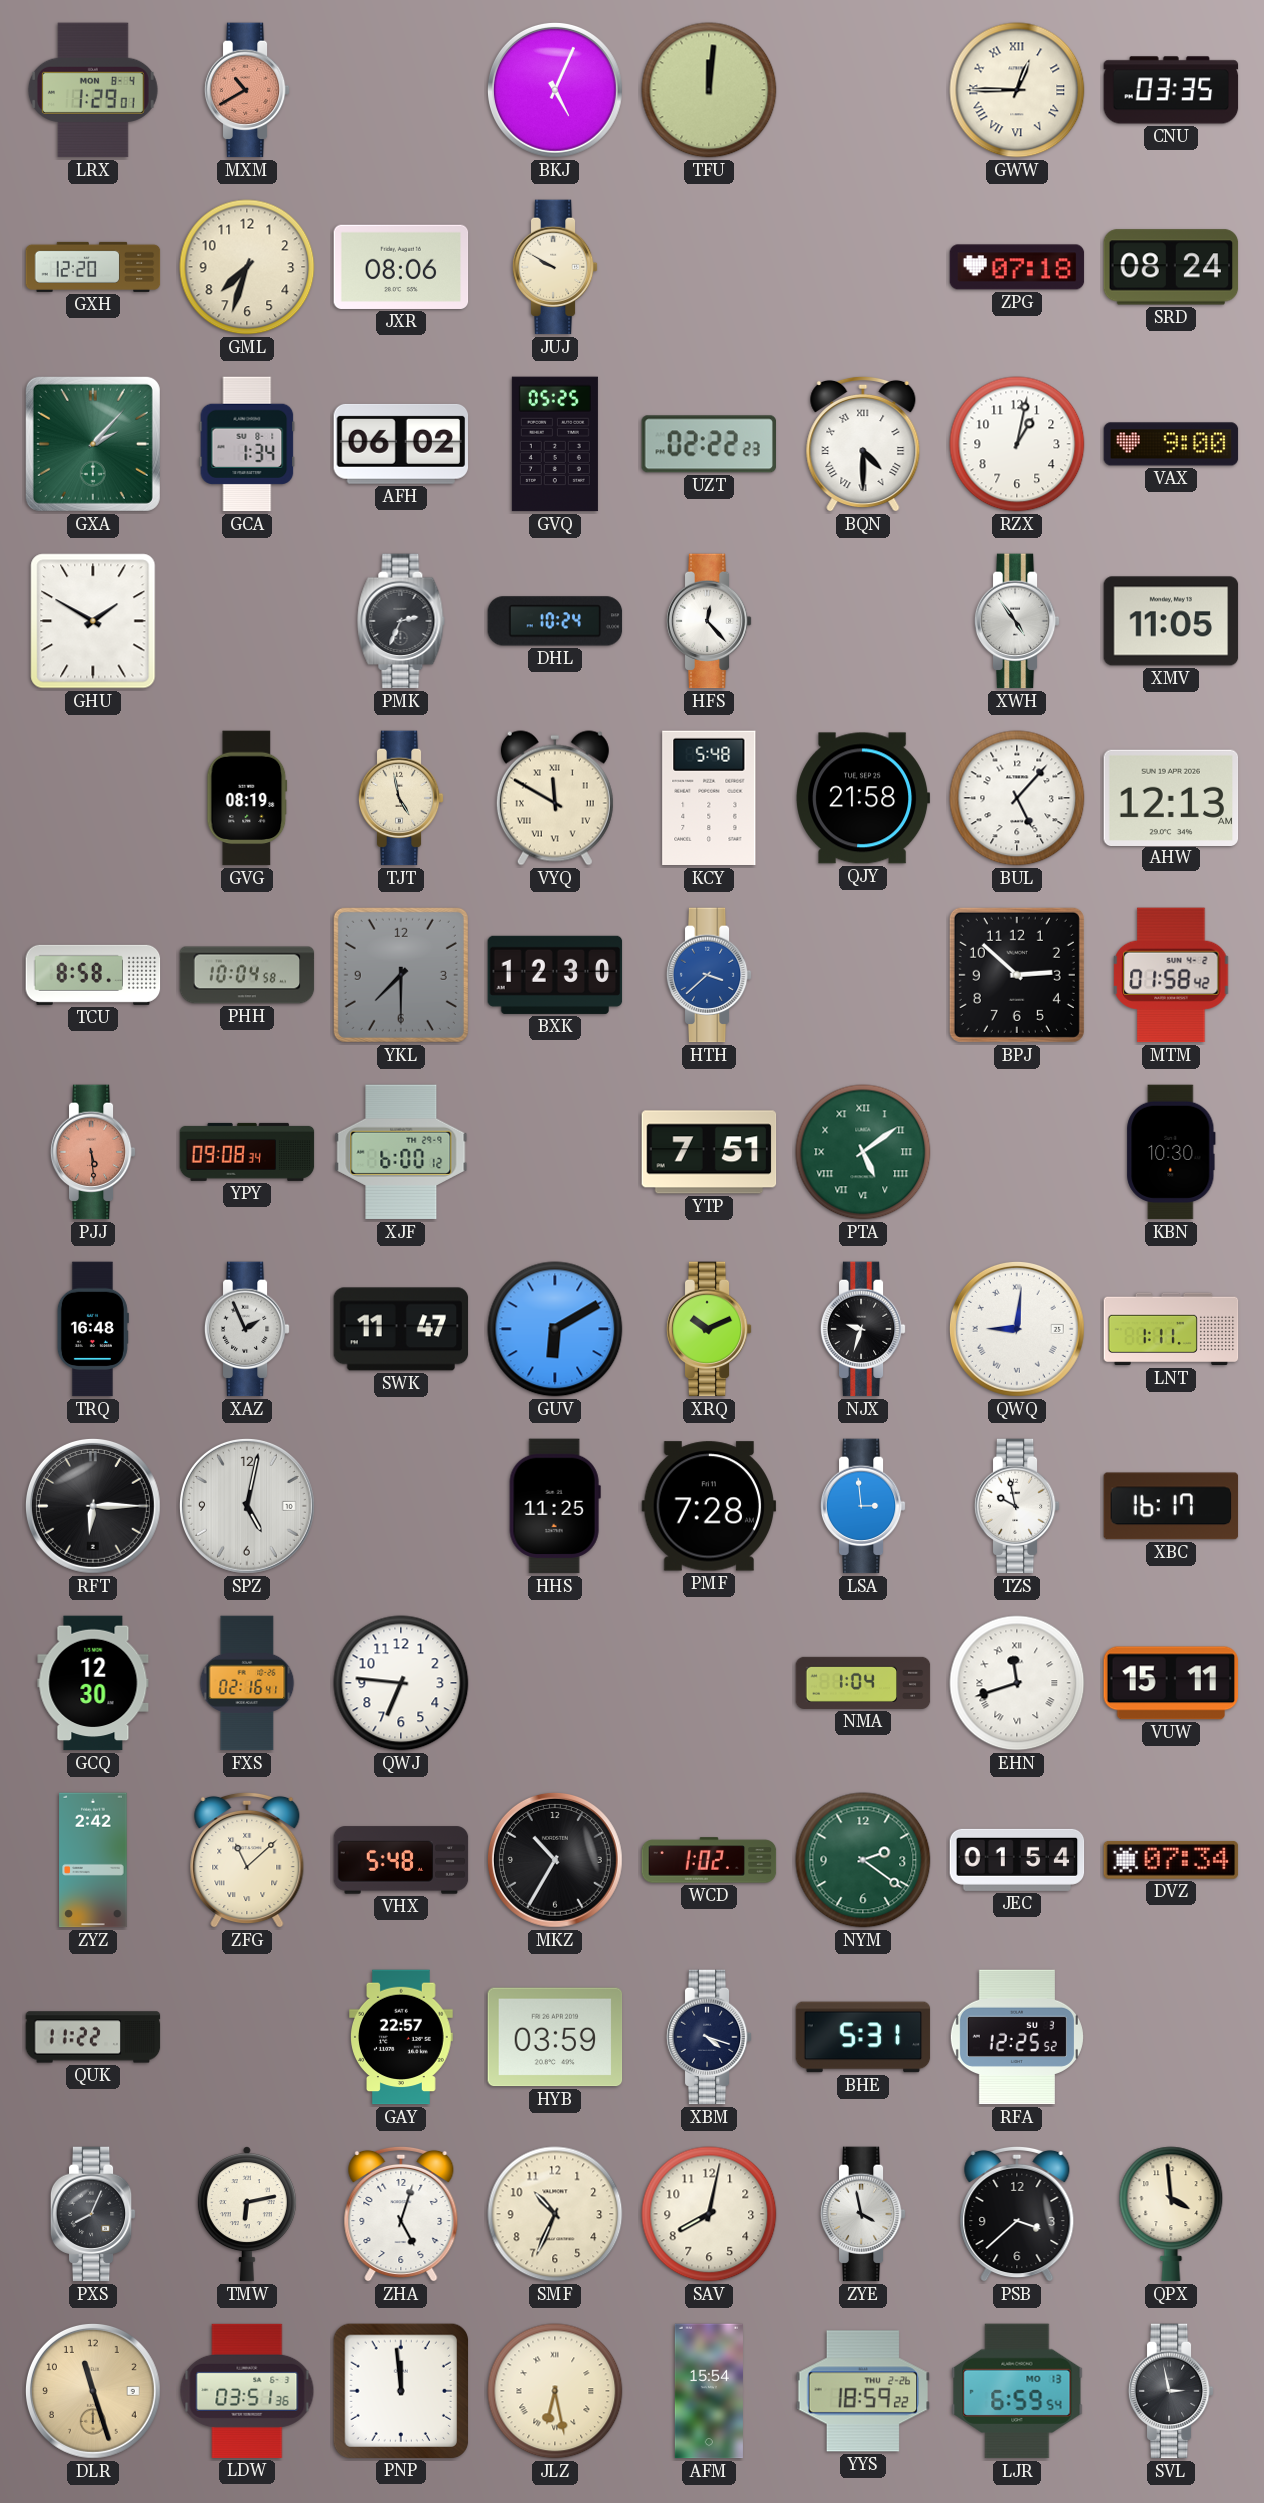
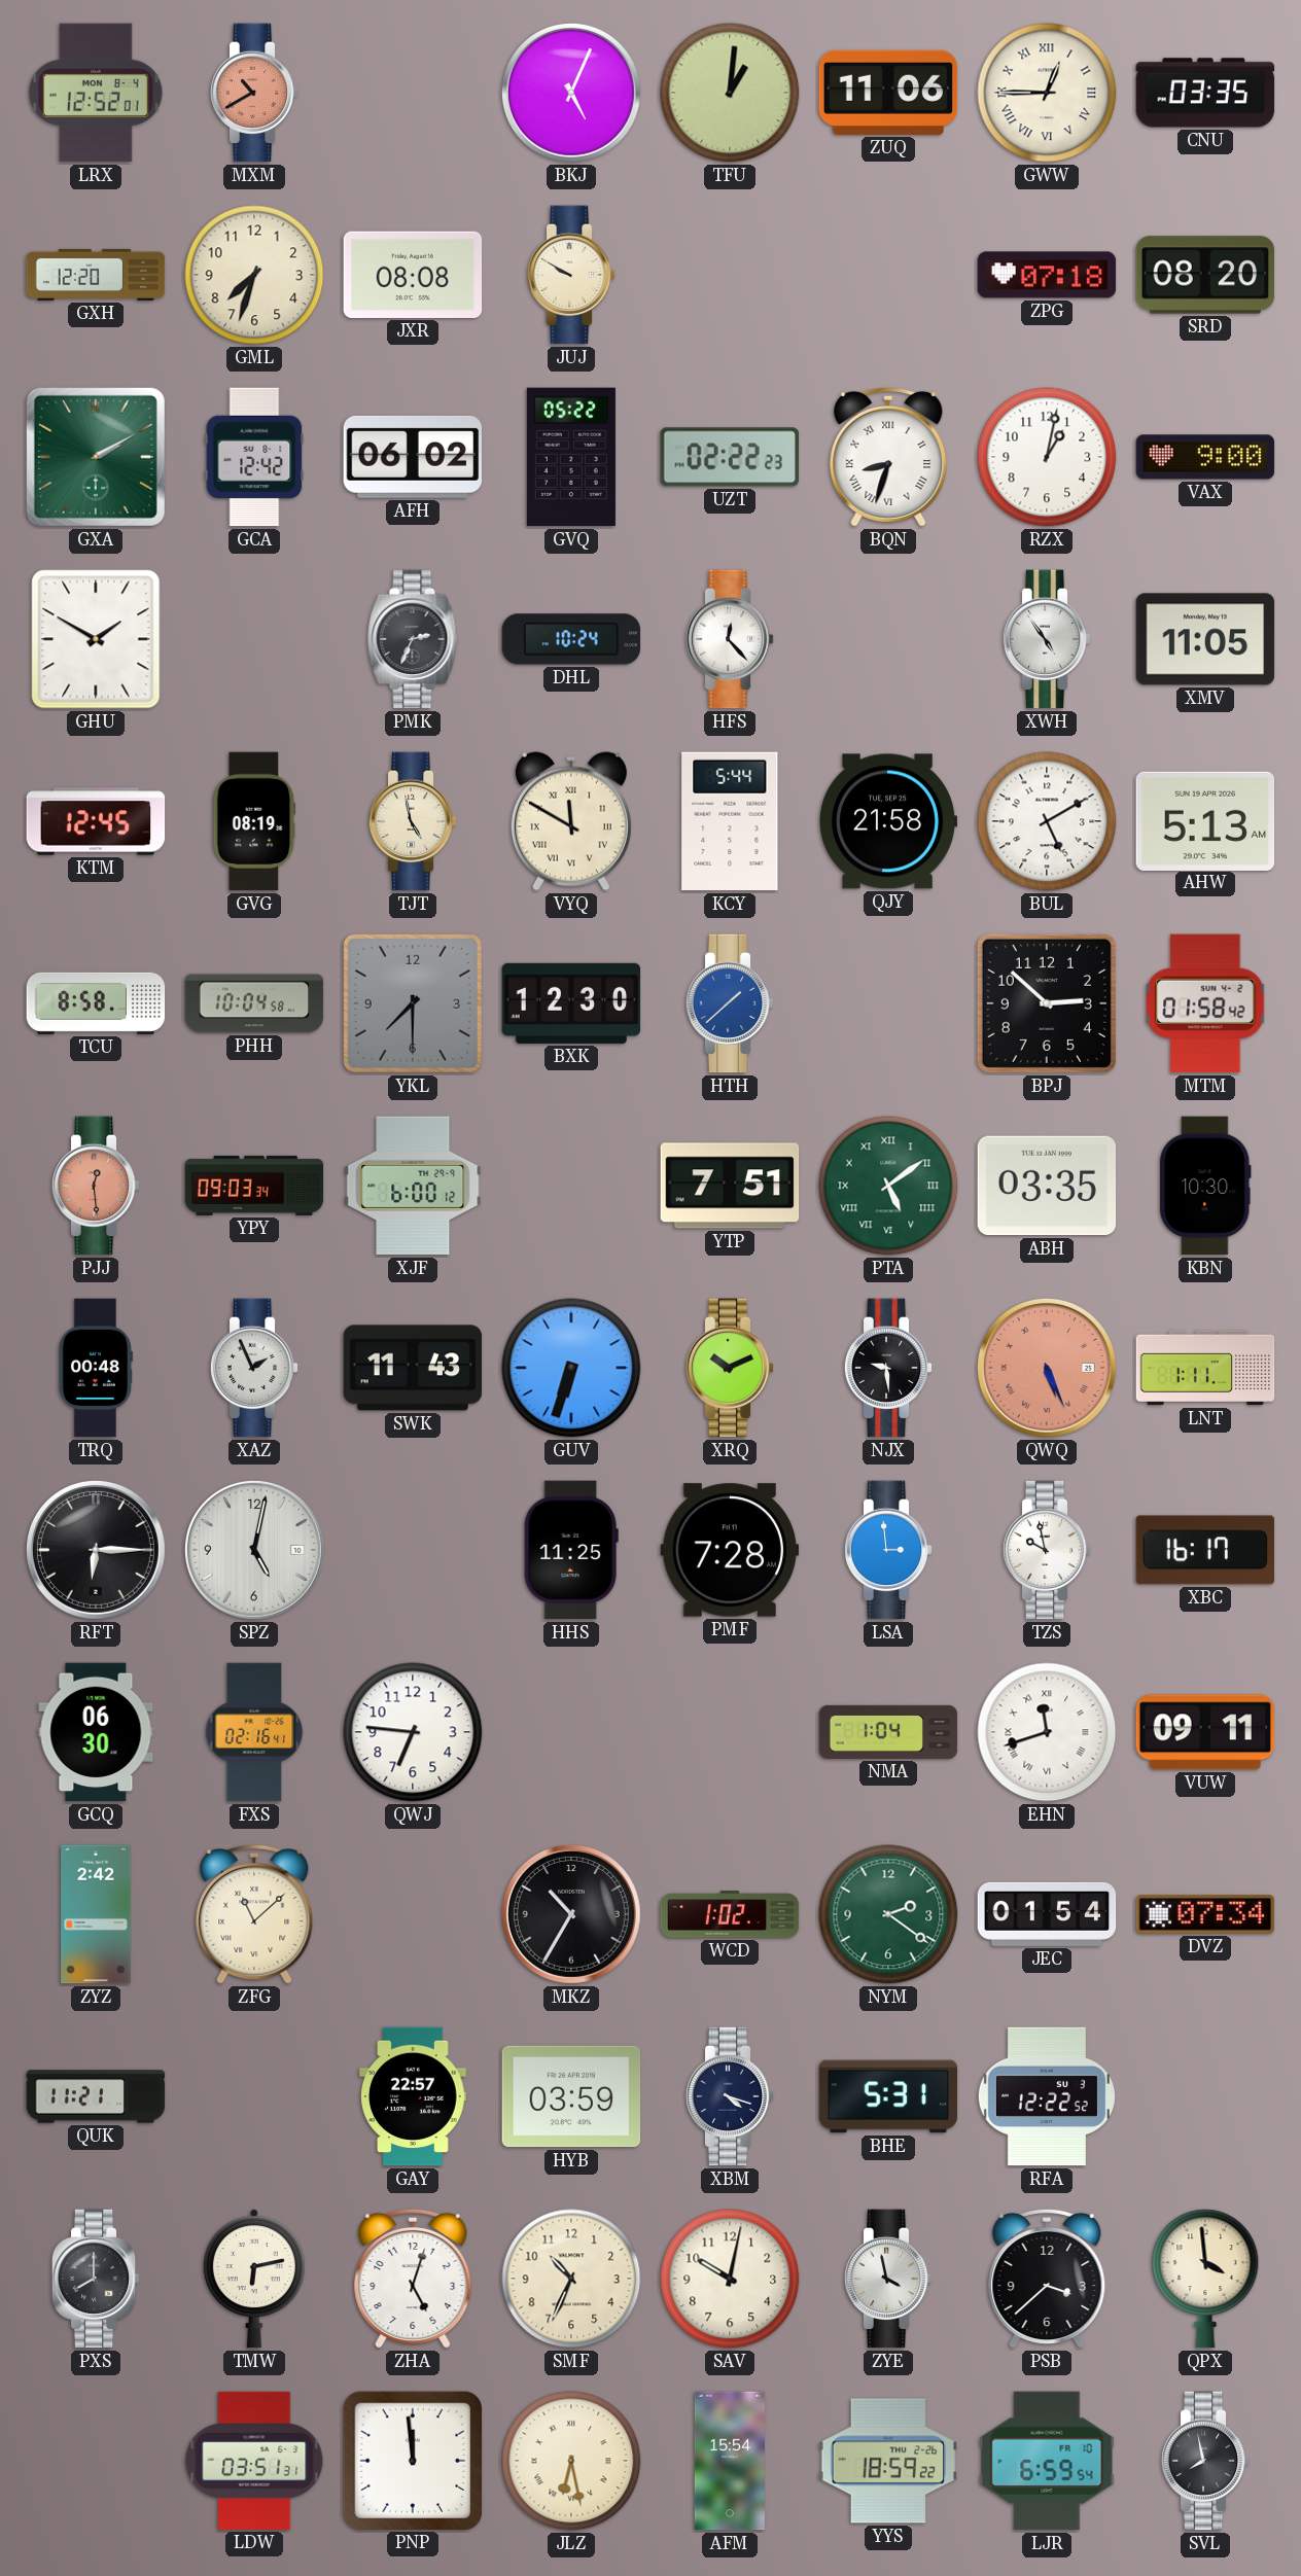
LRX: 1:29 -> 12:52 (96, 93)
TFU: 12:01 -> 1:01 (730, 93)
ZUQ: none -> 11:06 (888, 93)
JXR: 08:06 -> 08:08 (413, 275)
SRD: 08:24 -> 08:20 (1205, 275)
GXA: 2:07 -> 2:10 (96, 457)
GCA: 1:34 -> 12:42 (254, 457)
GVQ: 05:25 -> 05:22 (571, 457)
BQN: 4:30 -> 8:33 (888, 457)
KTM: none -> 12:45 (96, 821)
KCY: 5:48 -> 5:44 (730, 821)
BUL: 5:07 -> 5:10 (1047, 821)
AHW: 12:13 -> 5:13 (1205, 820)
HTH: 3:38 -> 1:38 (730, 1003)
PJJ: 5:29 -> 12:29 (96, 1186)
YPY: 09:08 -> 09:03 (254, 1186)
ABH: none -> 03:35 (1047, 1186)
TRQ: 16:48 -> 00:48 (96, 1368)
SWK: 11:47 -> 11:43 (413, 1368)
GUV: 6:10 -> 6:33 (571, 1368)
NJX: 9:33 -> 9:29 (888, 1368)
QWQ: 9:01 -> 5:26 (1047, 1368)
QWQ dial: white -> salmon (1047, 1368)
GCQ: 12:30 -> 06:30 (96, 1732)
VUW: 15:11 -> 09:11 (1205, 1732)
VHX: 5:48 -> none (401, 1860)
QUK: 11:22 -> 11:21 (96, 2096)
RFA: 12:25 -> 12:22 (1047, 2096)
PXS: 8:04 -> 8:00 (96, 2279)
SAV: 8:02 -> 10:02 (730, 2279)
DLR: 11:27 -> none (93, 2391)
LDW: 03:51:36 -> 03:51:31 (254, 2461)
LJR date: MO 13 -> FR 10 (1047, 2461)
SVL: 2:58 -> 7:58 (1205, 2461)
